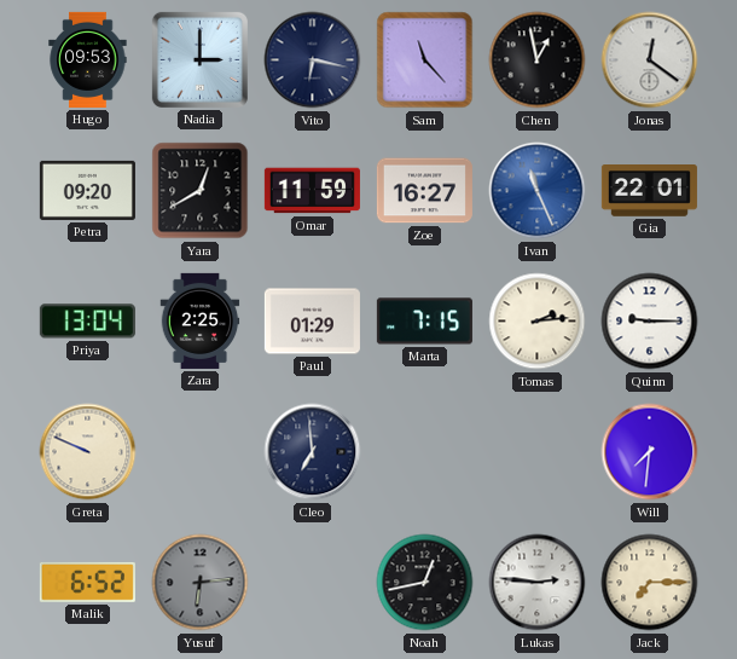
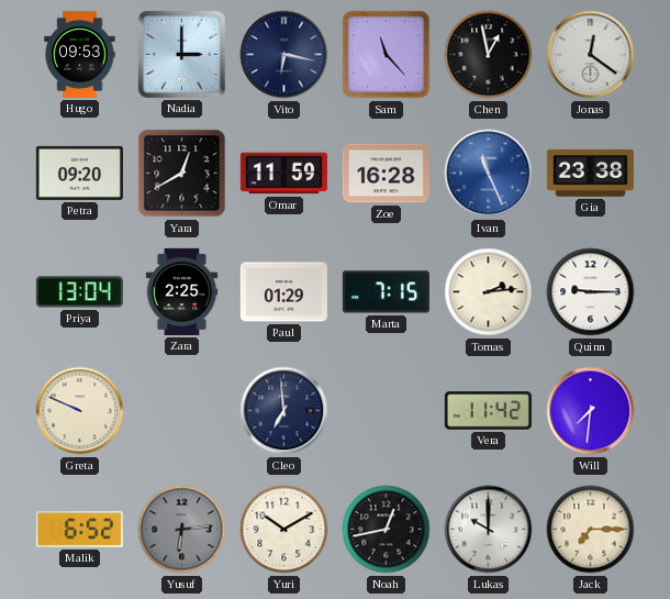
Zoe: 16:27 -> 16:28 (386, 174)
Gia: 22:01 -> 23:38 (590, 174)
Vera: none -> 11:42 (488, 411)
Yuri: none -> 10:10 (284, 530)
Lukas: 2:46 -> 10:00 (489, 530)
